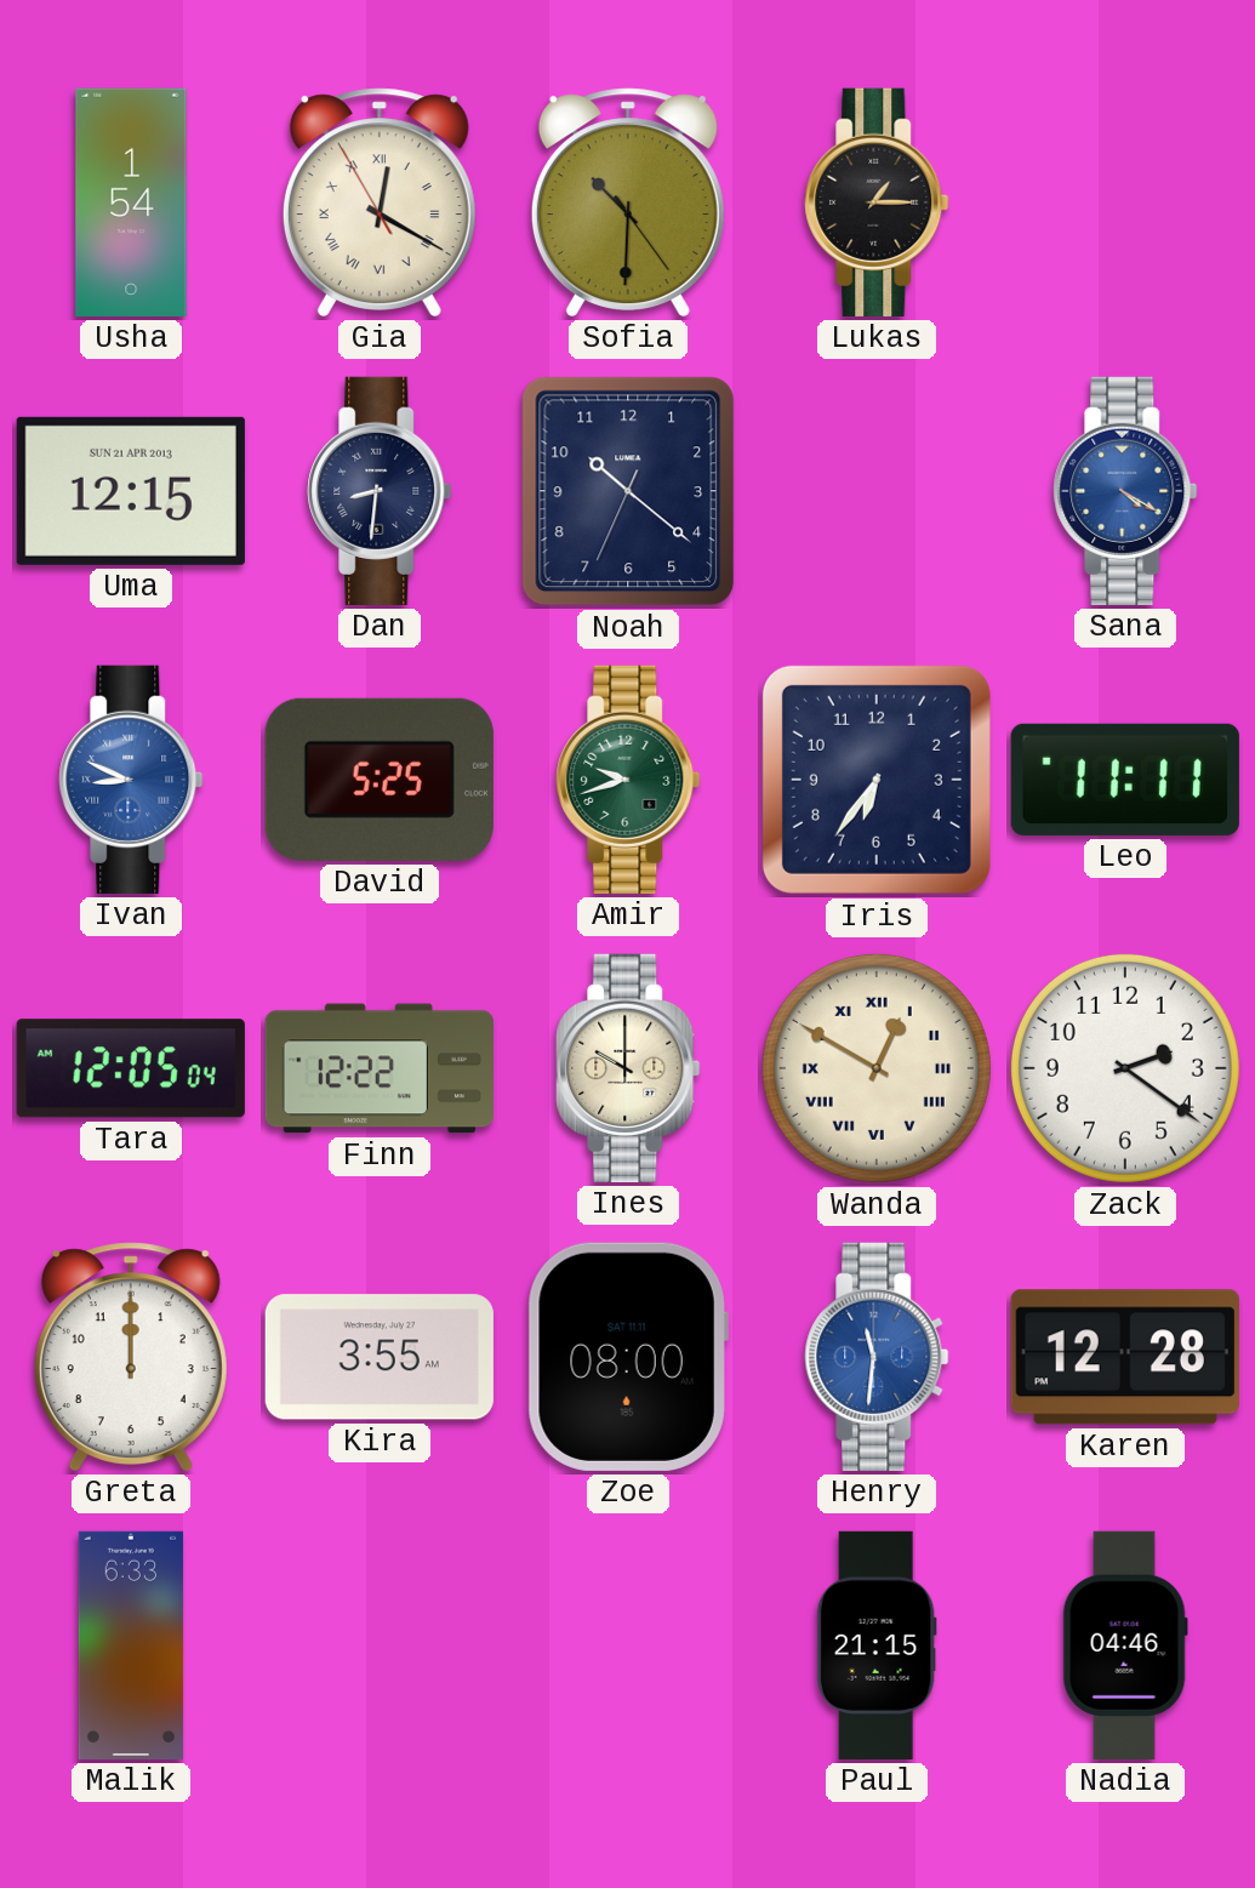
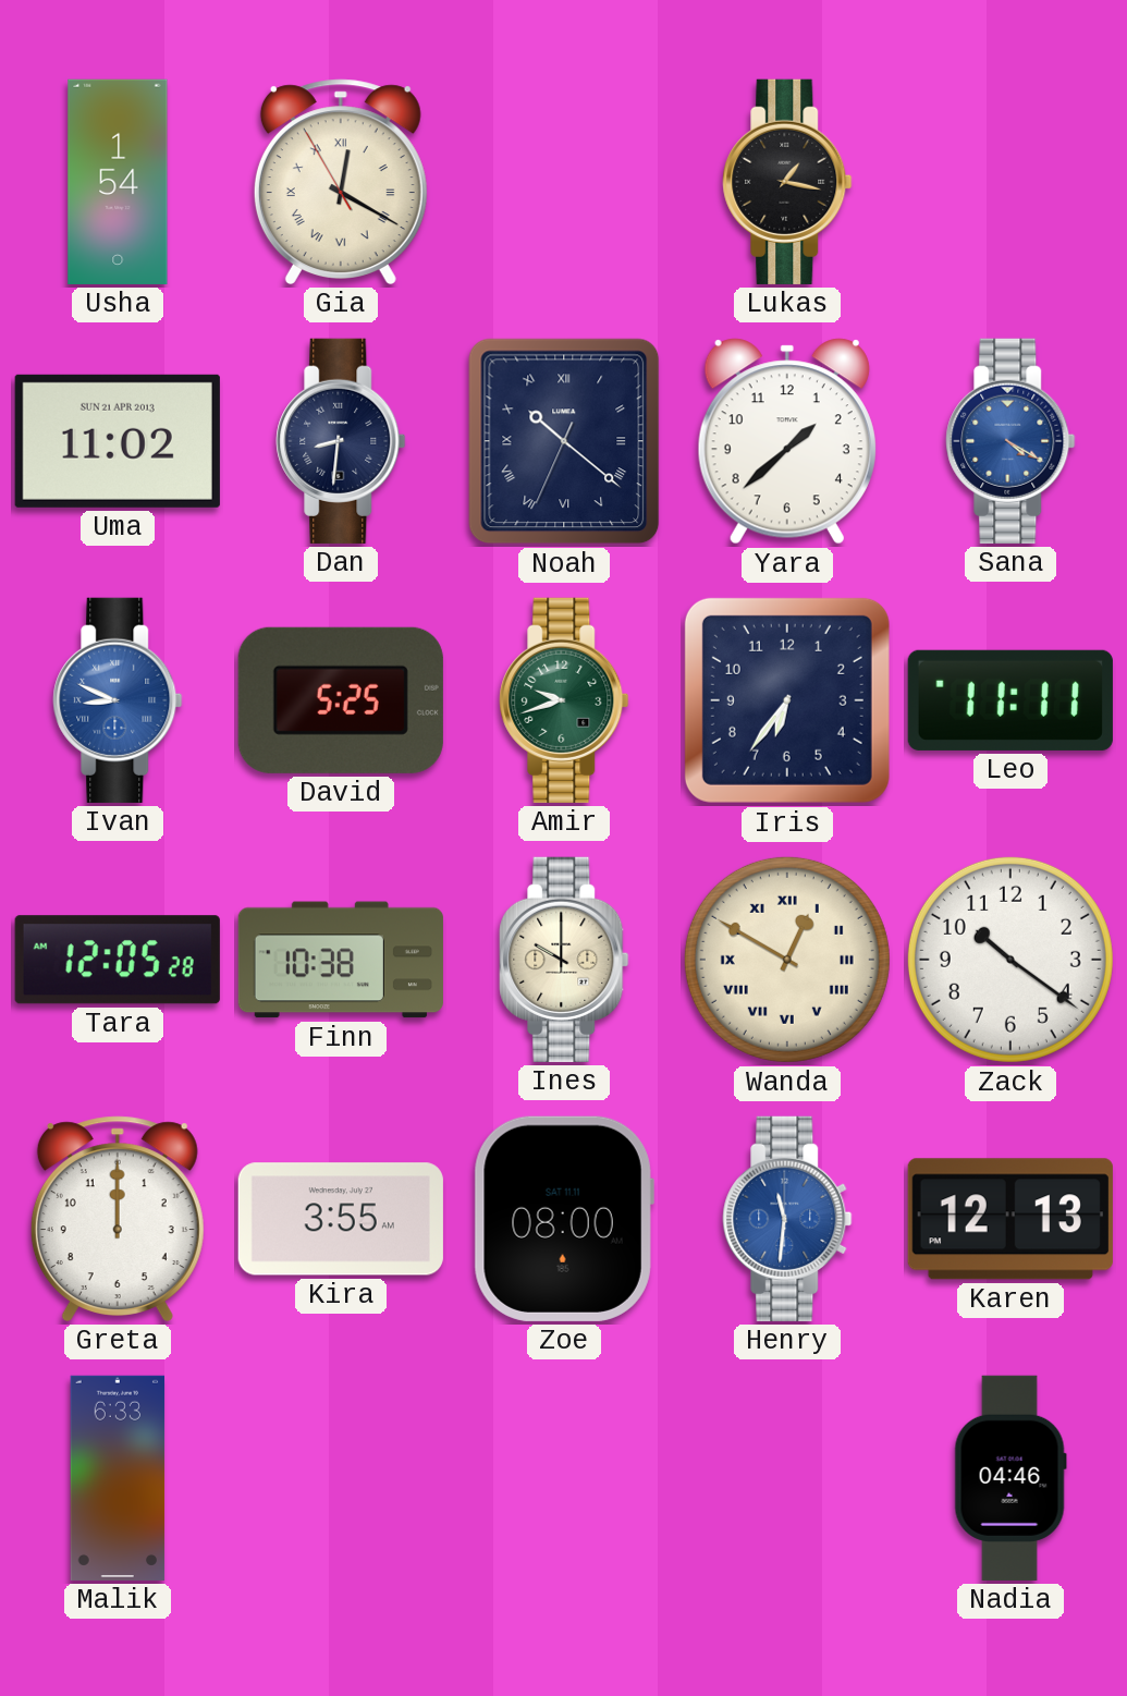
Sofia: 10:30 -> none (628, 203)
Lukas: 1:15 -> 1:17 (787, 182)
Uma: 12:15 -> 11:02 (118, 441)
Noah numerals: Arabic -> Roman (564, 441)
Yara: none -> 1:38 (787, 441)
Tara: 12:05:04 -> 12:05:28 (118, 960)
Finn: 12:22 -> 10:38 (341, 960)
Zack: 2:21 -> 10:21 (1010, 960)
Karen: 12:28 -> 12:13 (1010, 1219)
Paul: 21:15 -> none (877, 1645)
